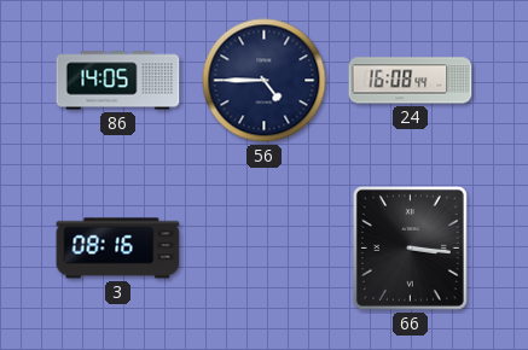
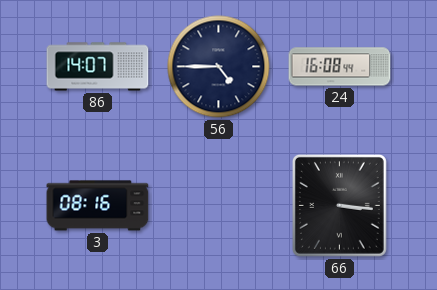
86: 14:05 -> 14:07 (98, 67)
